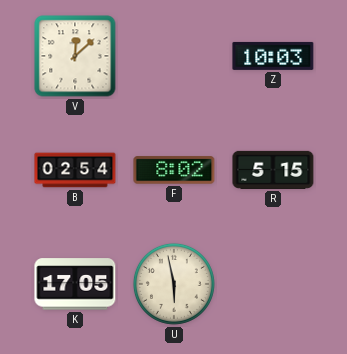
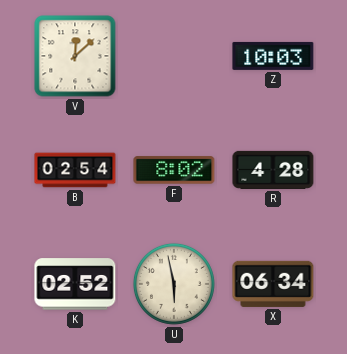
R: 5:15 -> 4:28 (273, 170)
K: 17:05 -> 02:52 (75, 284)
X: none -> 06:34 (273, 284)
